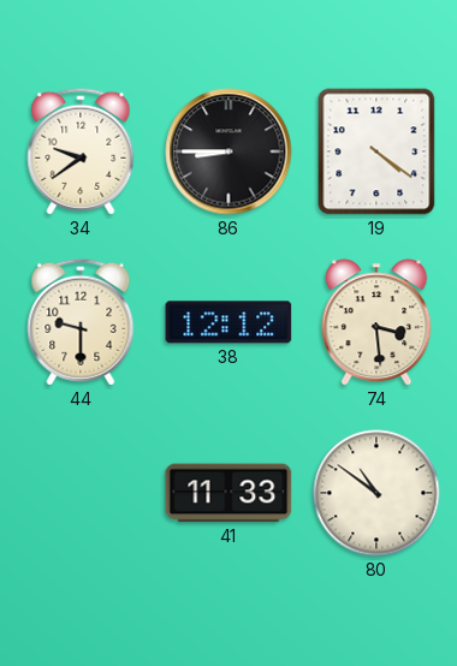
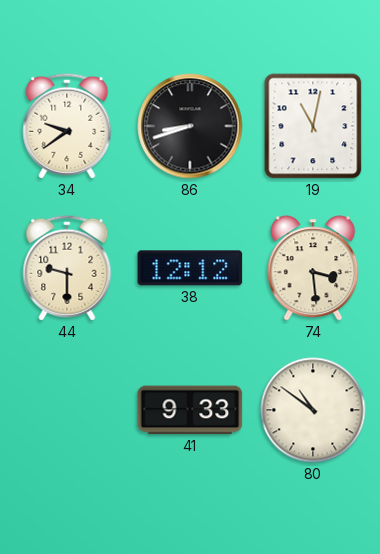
86: 8:45 -> 8:42 (190, 126)
19: 4:21 -> 11:02 (313, 126)
41: 11:33 -> 9:33 (190, 410)
